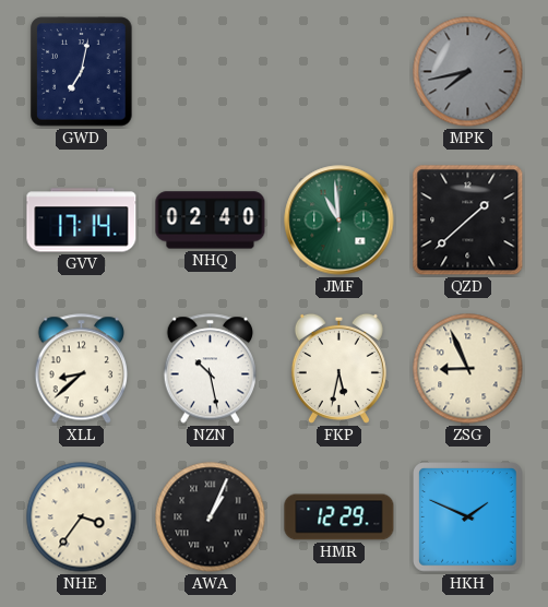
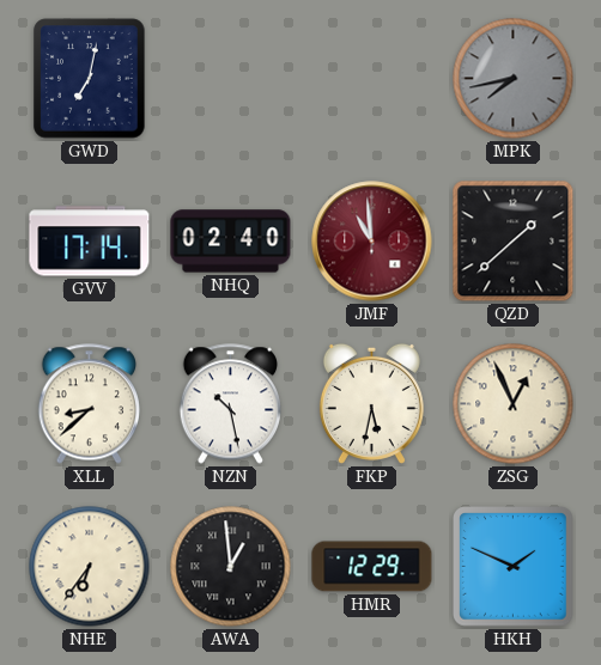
JMF dial: green -> burgundy (372, 242)
ZSG: 8:56 -> 12:56 (514, 404)
NHE: 3:36 -> 6:36 (90, 567)
AWA: 1:04 -> 12:59 (231, 567)
